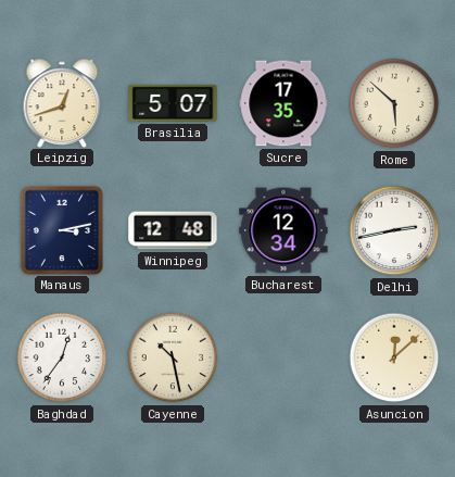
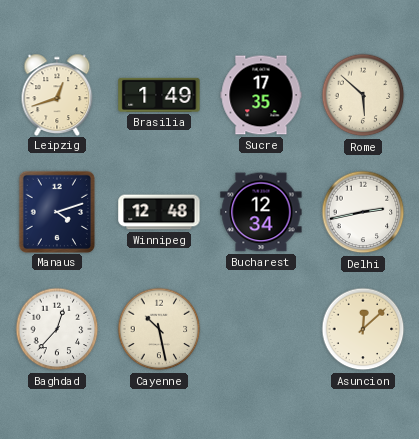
Brasilia: 5:07 -> 1:49 (159, 95)
Manaus: 3:13 -> 4:12 (57, 211)
Baghdad: 12:36 -> 12:37 (57, 329)
